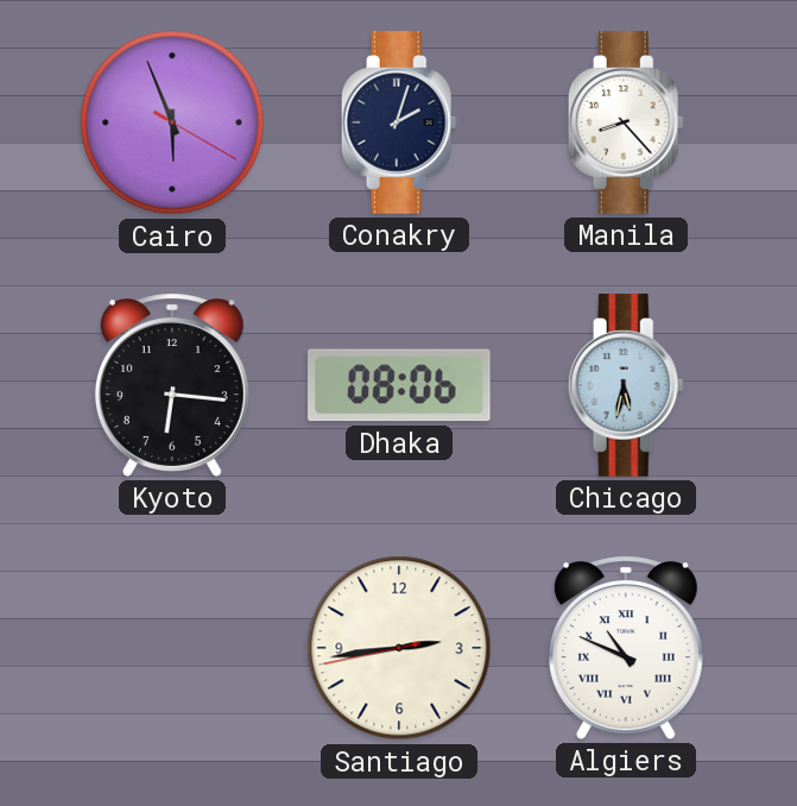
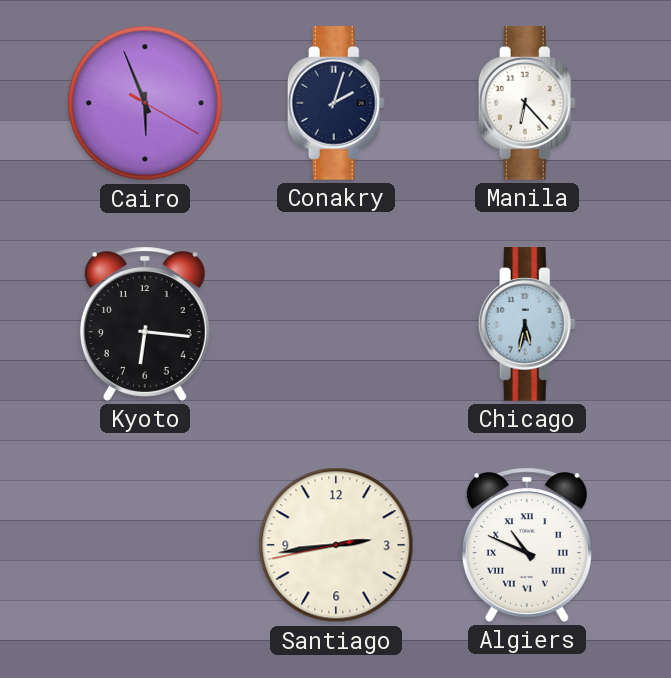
Manila: 8:23 -> 6:23 (527, 103)
Dhaka: 08:06 -> none (400, 385)
